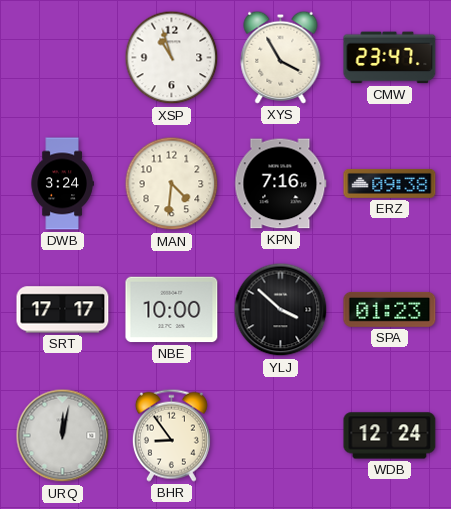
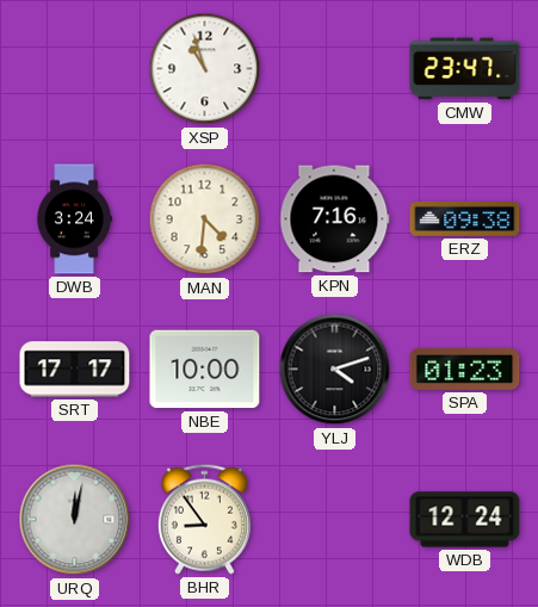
XYS: 3:55 -> none (281, 57)
YLJ: 3:52 -> 4:12 (335, 370)
